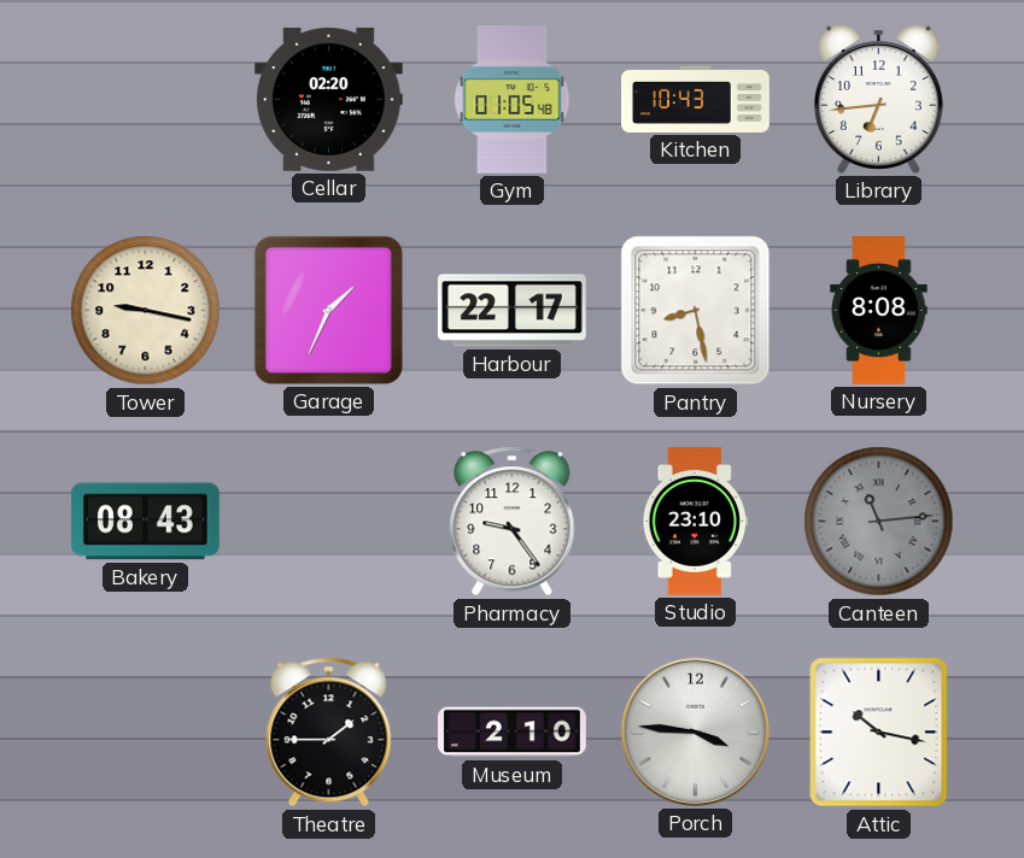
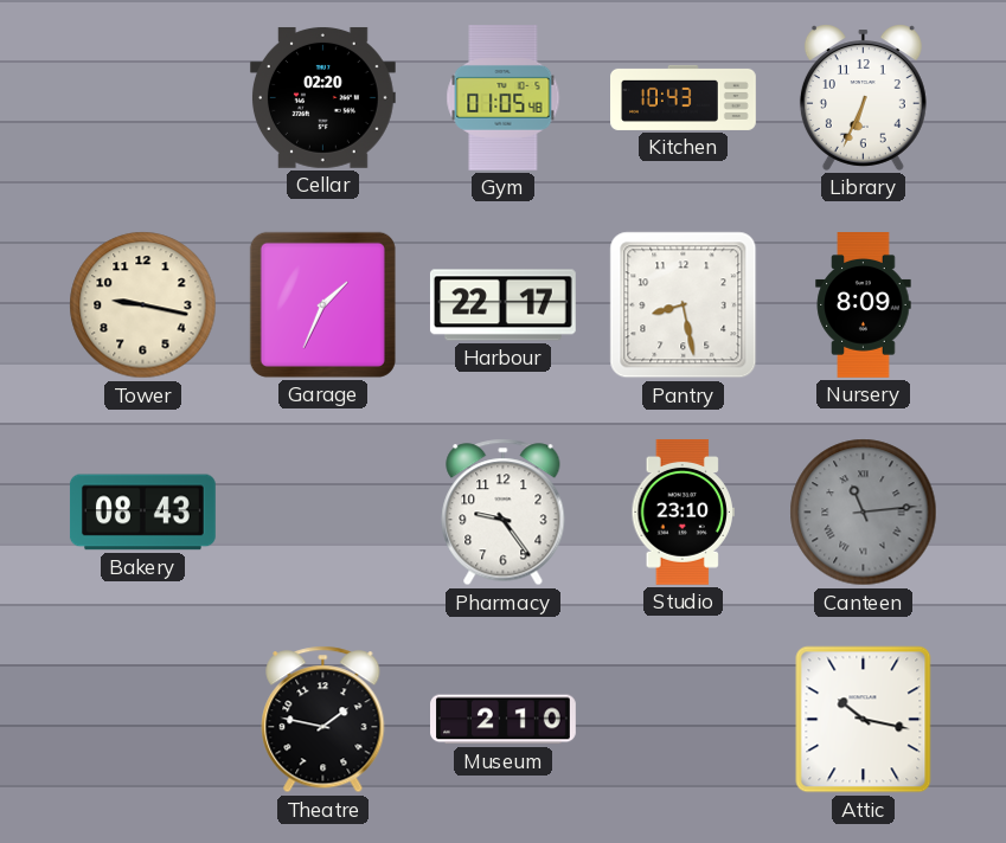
Library: 6:44 -> 6:34 (863, 97)
Nursery: 8:08 -> 8:09 (864, 305)
Theatre: 1:45 -> 1:47 (323, 720)
Porch: 3:46 -> none (695, 731)
